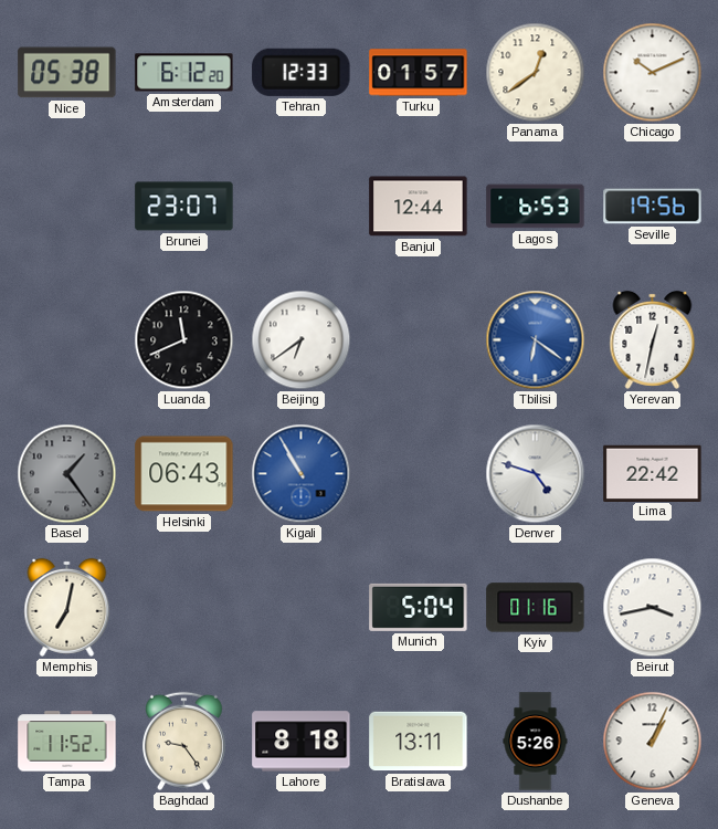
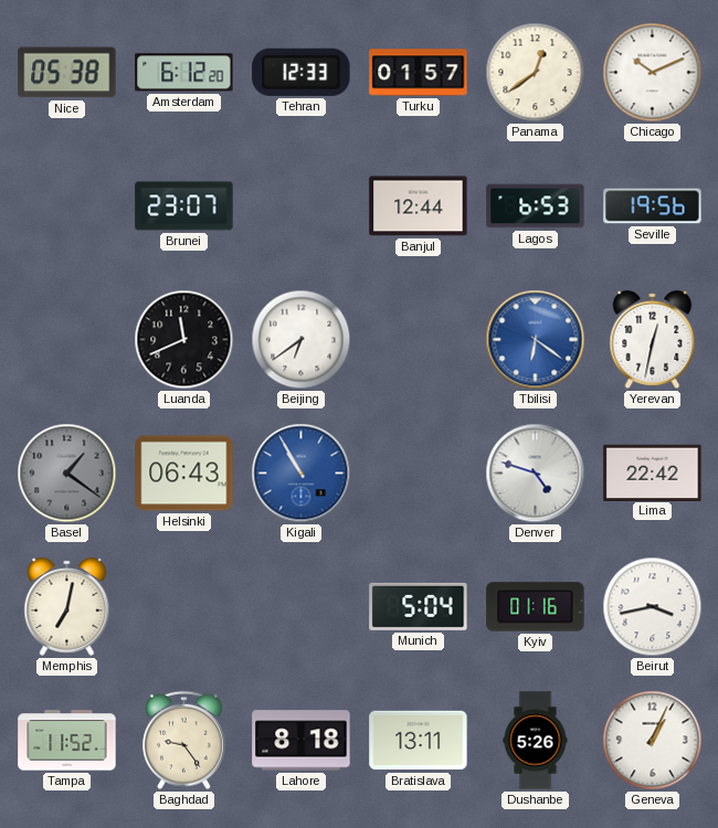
Basel: 1:24 -> 1:21 (67, 474)
